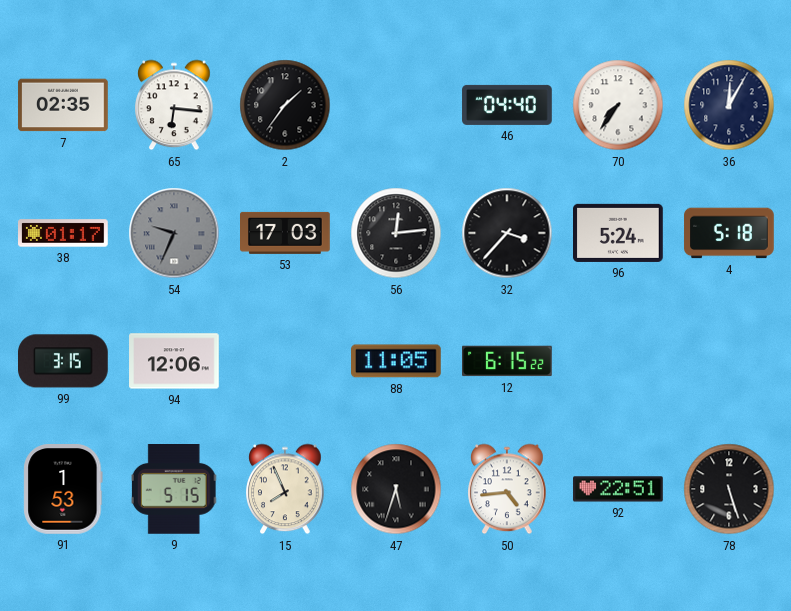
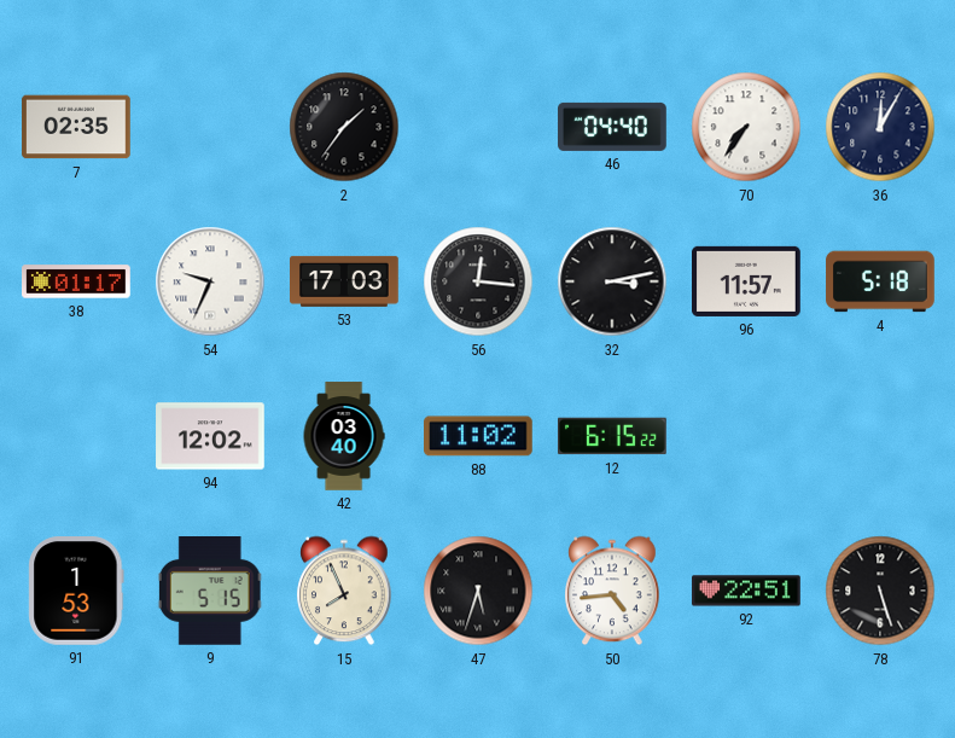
65: 6:16 -> none (174, 105)
54 dial: grey -> white (210, 281)
56: 12:14 -> 12:16 (478, 281)
32: 3:37 -> 3:13 (612, 281)
96: 5:24 -> 11:57 (747, 281)
99: 3:15 -> none (64, 361)
94: 12:06 -> 12:02 (210, 436)
42: none -> 03:40 (344, 436)
88: 11:05 -> 11:02 (479, 436)
